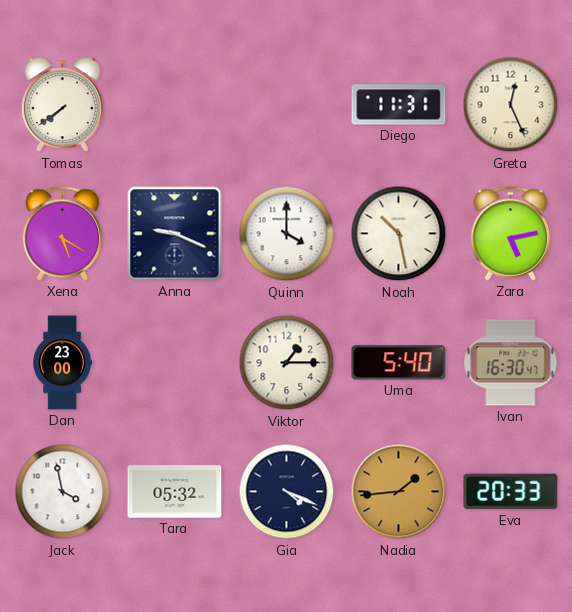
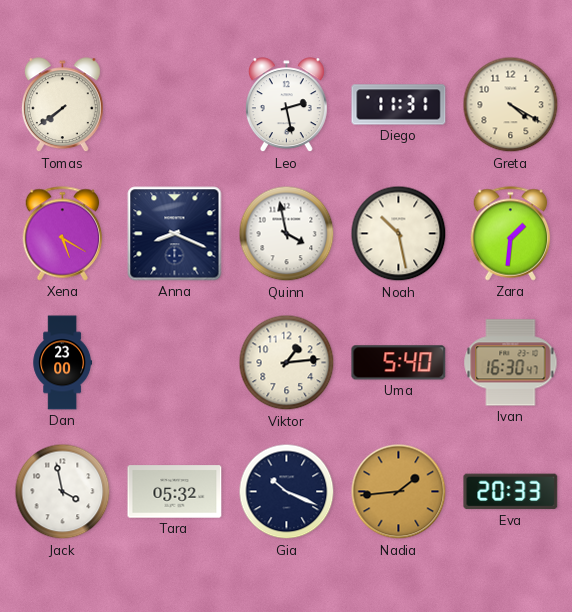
Leo: none -> 2:28 (286, 105)
Greta: 12:26 -> 4:20 (511, 105)
Anna: 9:19 -> 8:19 (175, 234)
Quinn: 4:00 -> 3:58 (287, 234)
Zara: 5:13 -> 1:31 (511, 234)
Viktor: 1:15 -> 1:14 (287, 363)
Gia: 4:19 -> 10:19 (287, 492)
